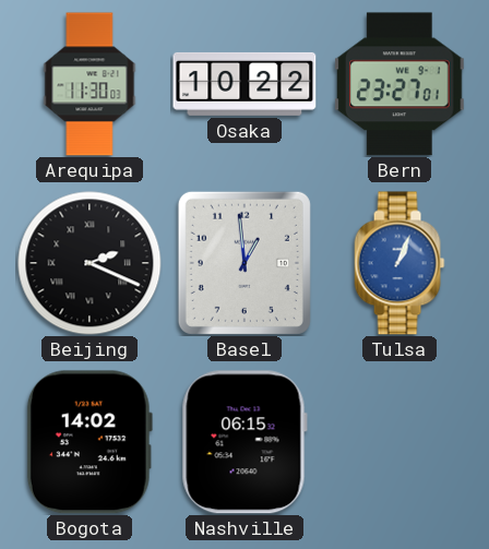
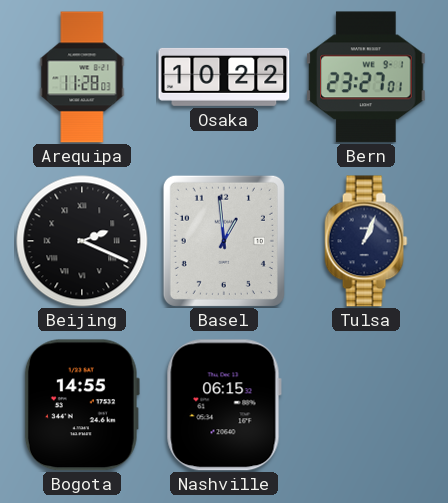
Arequipa: 11:30 -> 11:28 (82, 77)
Tulsa dial: blue -> navy (366, 241)
Bogota: 14:02 -> 14:55 (82, 405)
